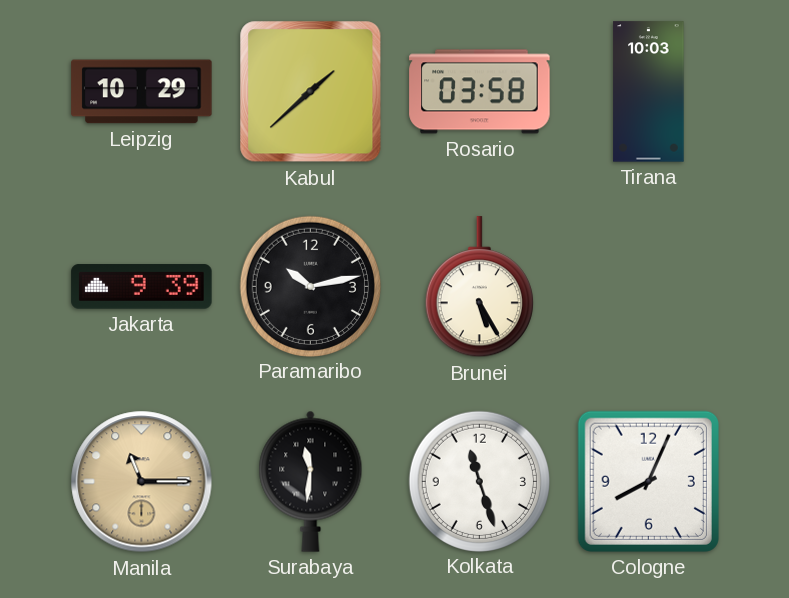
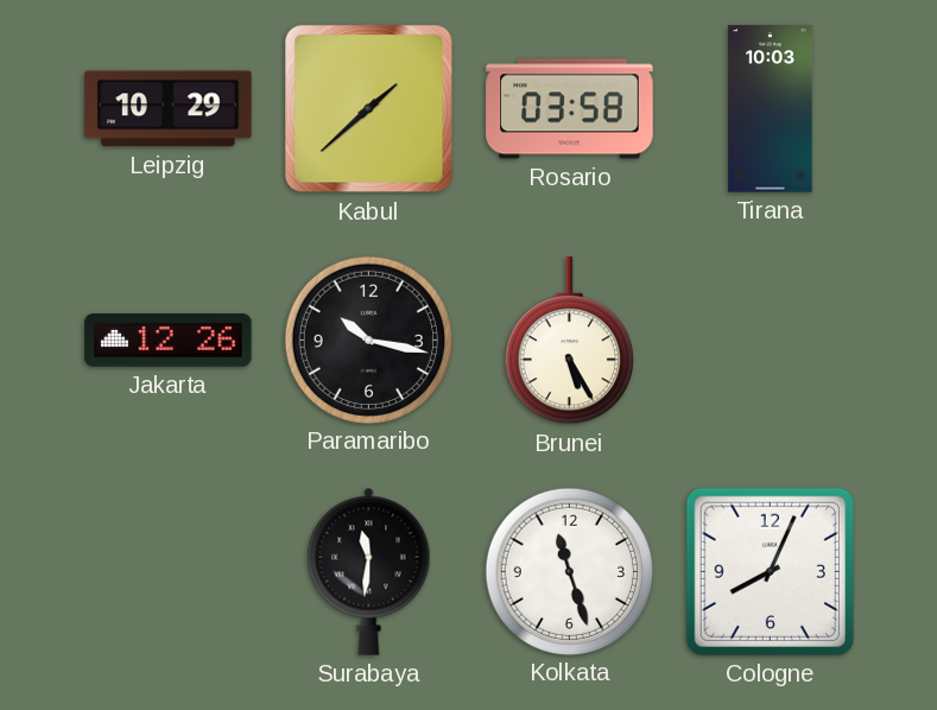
Jakarta: 9:39 -> 12:26 (169, 341)
Paramaribo: 10:13 -> 10:17 (368, 340)
Manila: 11:15 -> none (142, 482)
